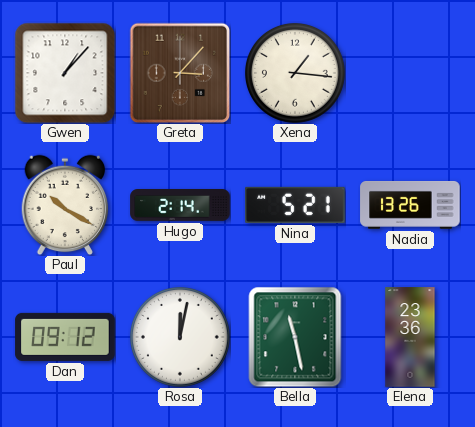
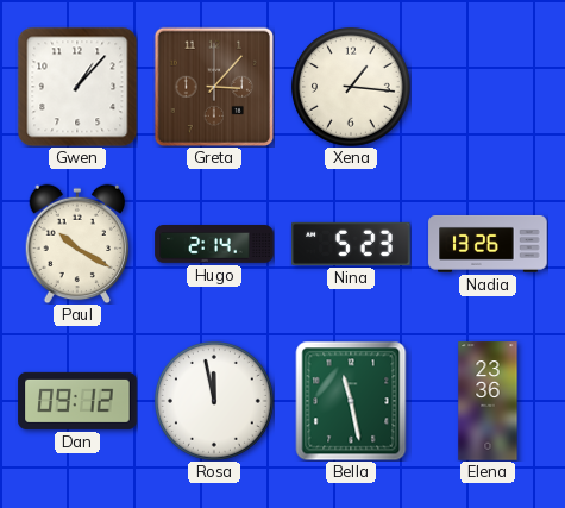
Nina: 5:21 -> 5:23 (351, 244)
Rosa: 12:02 -> 11:58 (214, 401)
